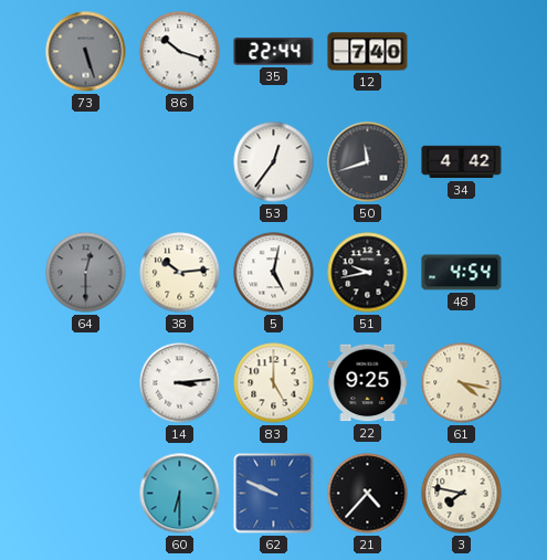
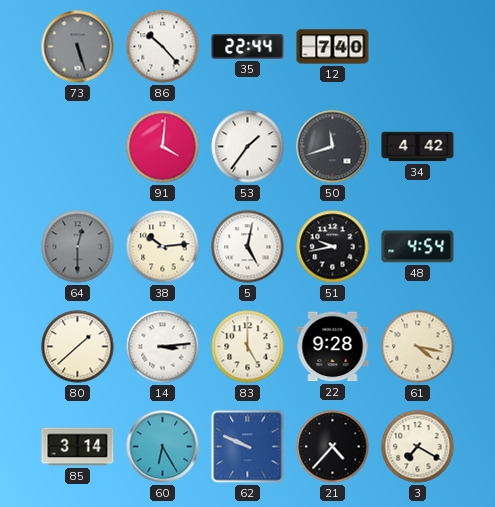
86: 10:18 -> 10:23 (163, 47)
91: none -> 4:01 (163, 147)
53: 12:36 -> 1:36 (248, 147)
80: none -> 1:38 (78, 347)
22: 9:25 -> 9:28 (333, 347)
85: none -> 3:14 (78, 447)
60: 6:30 -> 6:25 (163, 447)
3: 7:47 -> 7:20 (418, 447)
